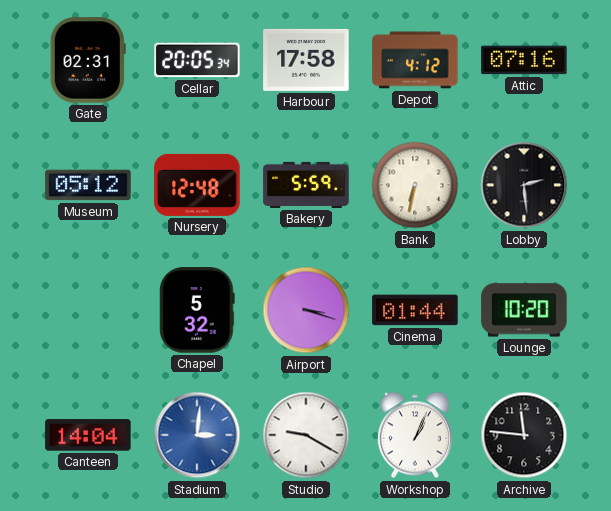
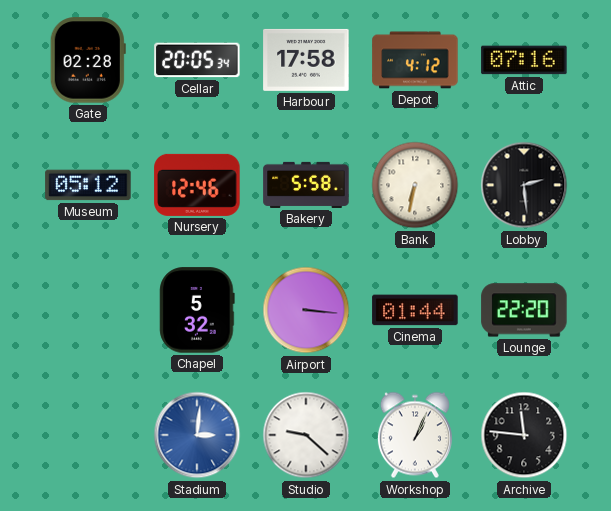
Gate: 02:31 -> 02:28 (88, 60)
Nursery: 12:48 -> 12:46 (197, 185)
Bakery: 5:59 -> 5:58 (306, 185)
Airport: 3:18 -> 3:16 (306, 310)
Lounge: 10:20 -> 22:20 (524, 310)
Canteen: 14:04 -> none (88, 435)
Studio: 9:20 -> 9:22 (306, 435)
